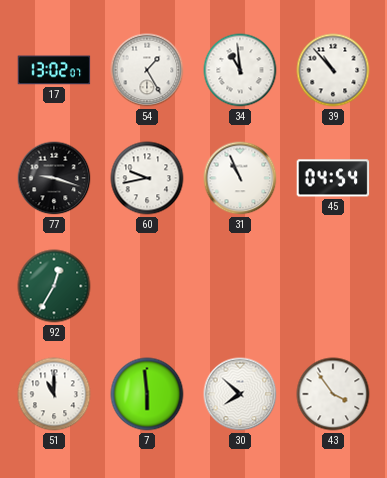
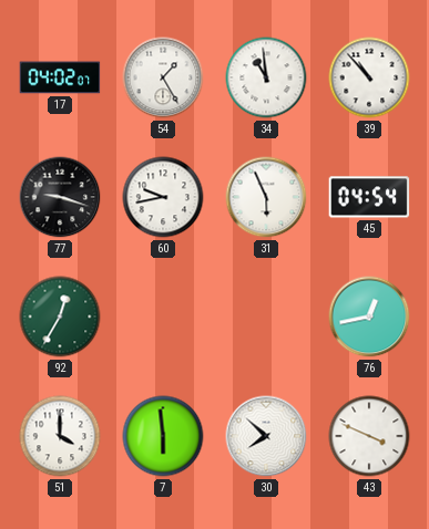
17: 13:02 -> 04:02 (60, 77)
31: 10:56 -> 5:56 (266, 197)
76: none -> 12:43 (369, 317)
51: 11:00 -> 4:00 (60, 436)
43: 3:54 -> 3:49 (369, 436)
